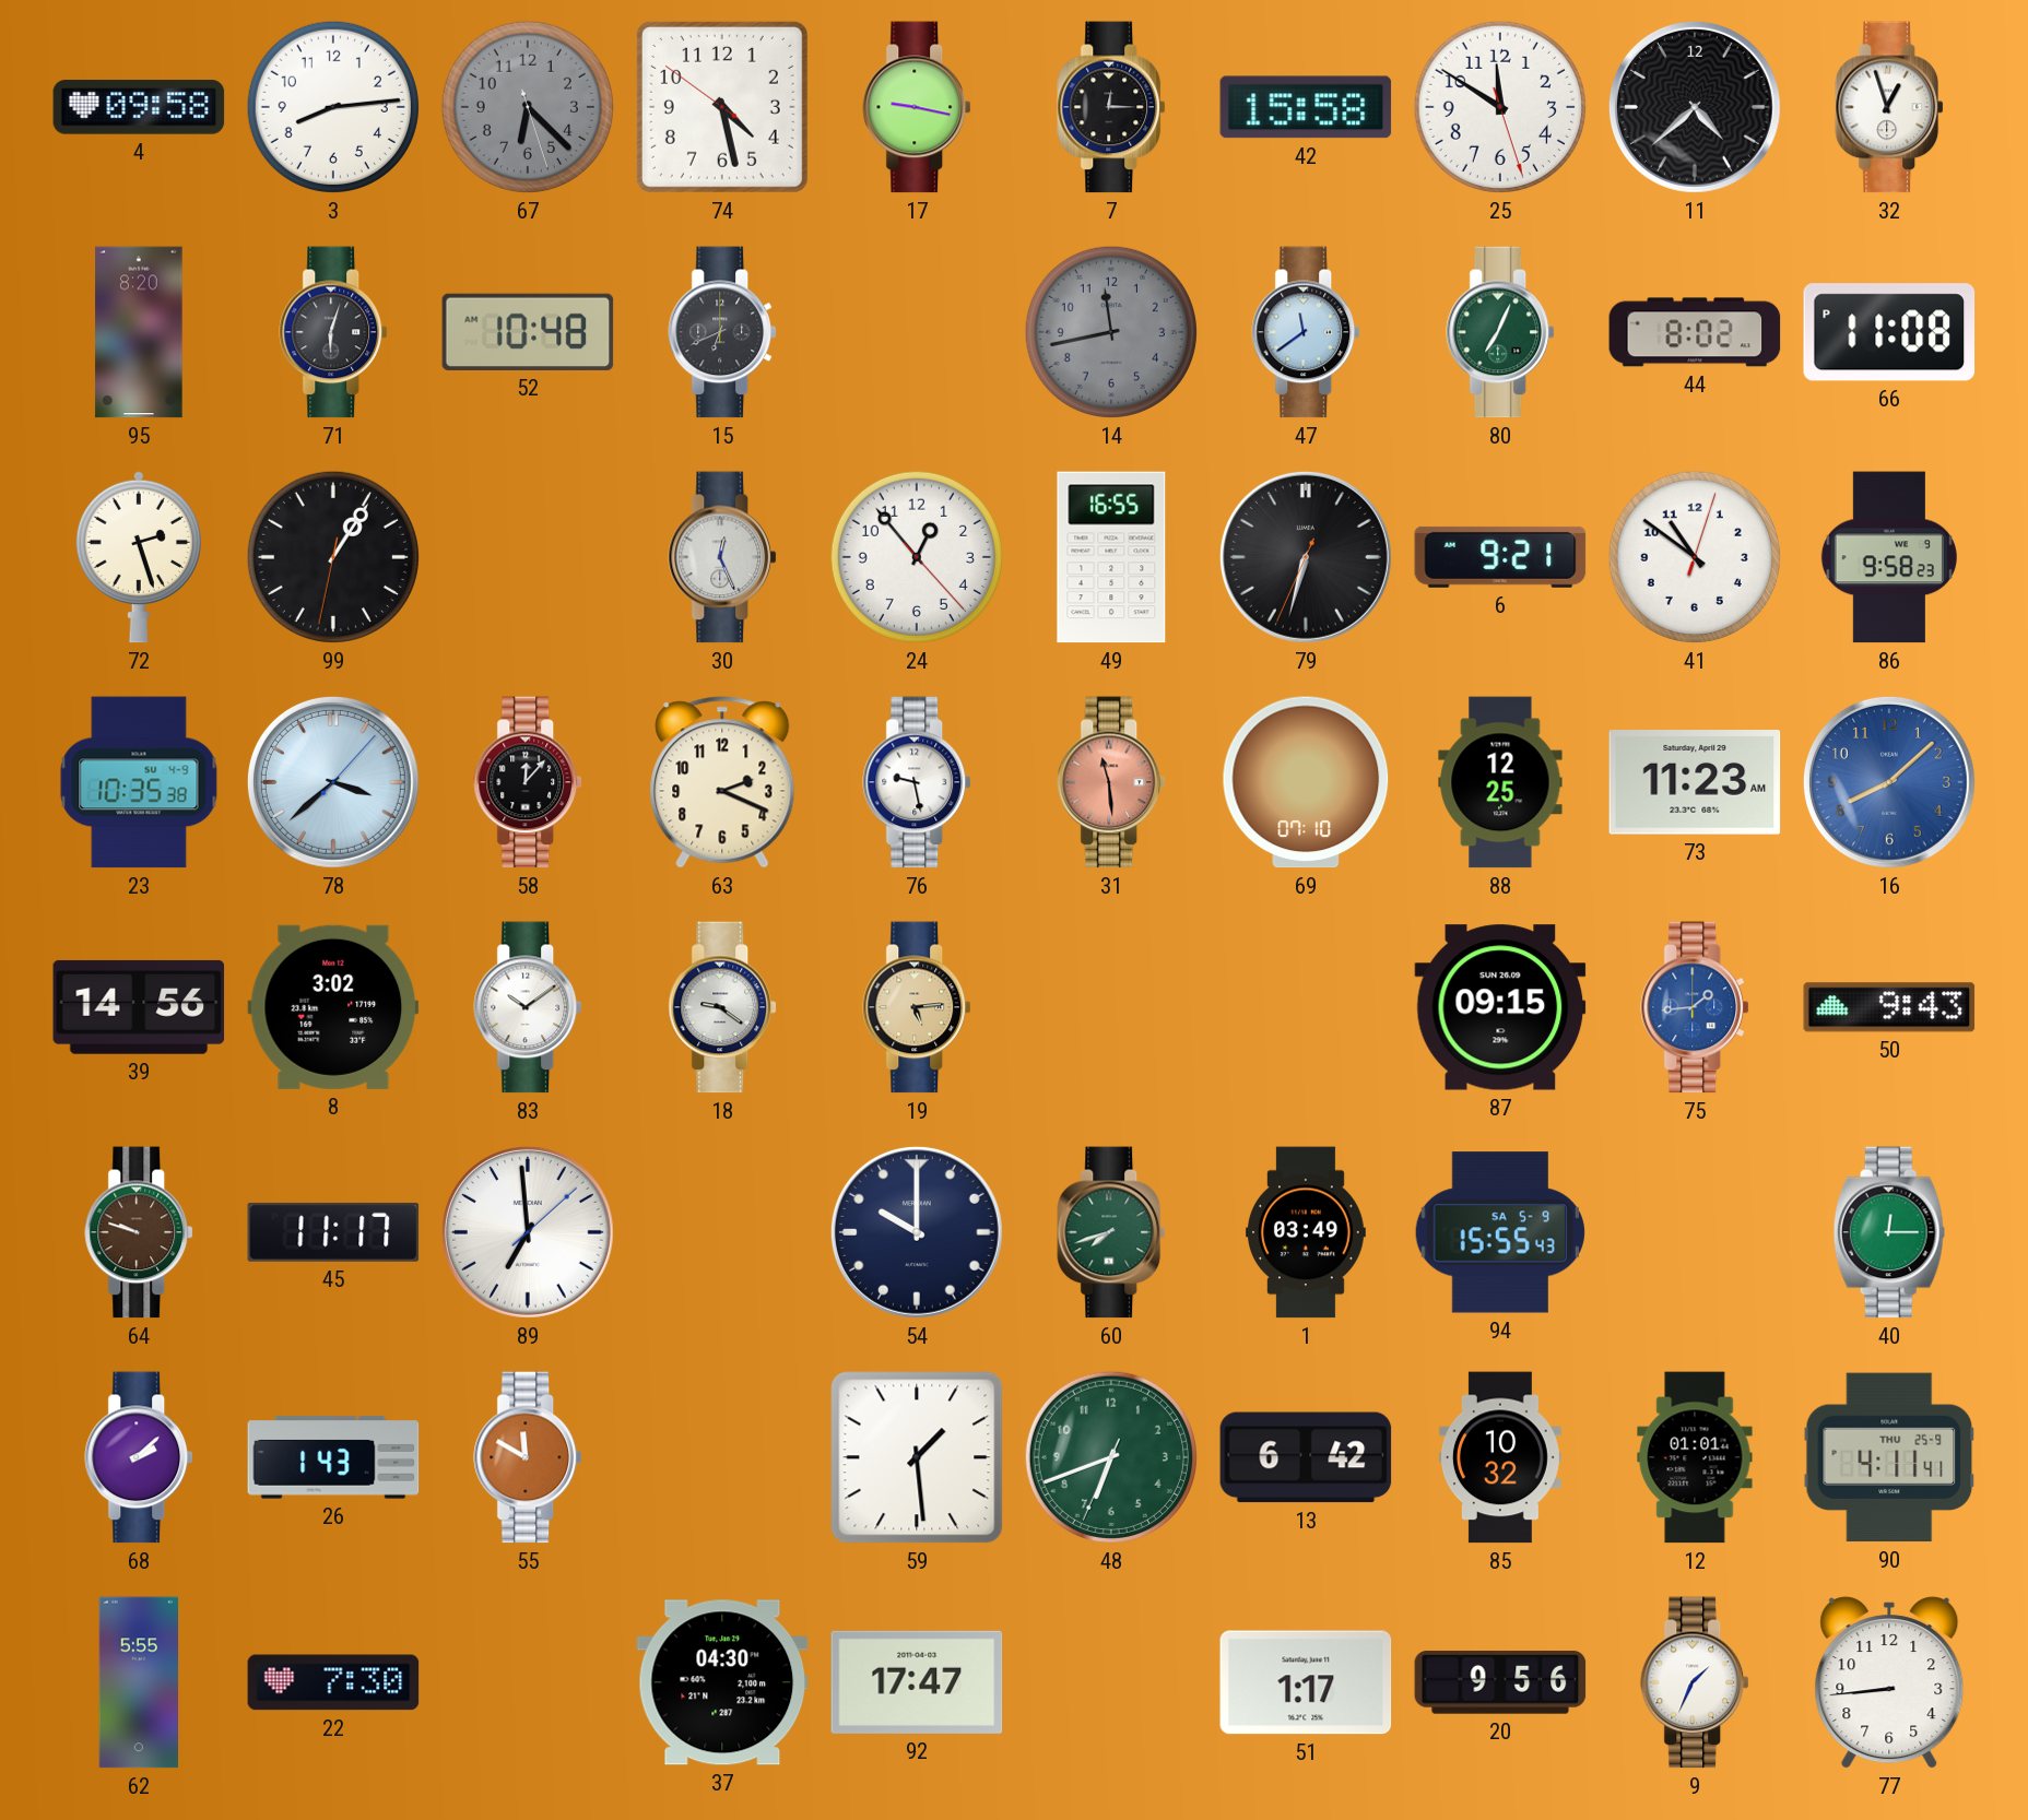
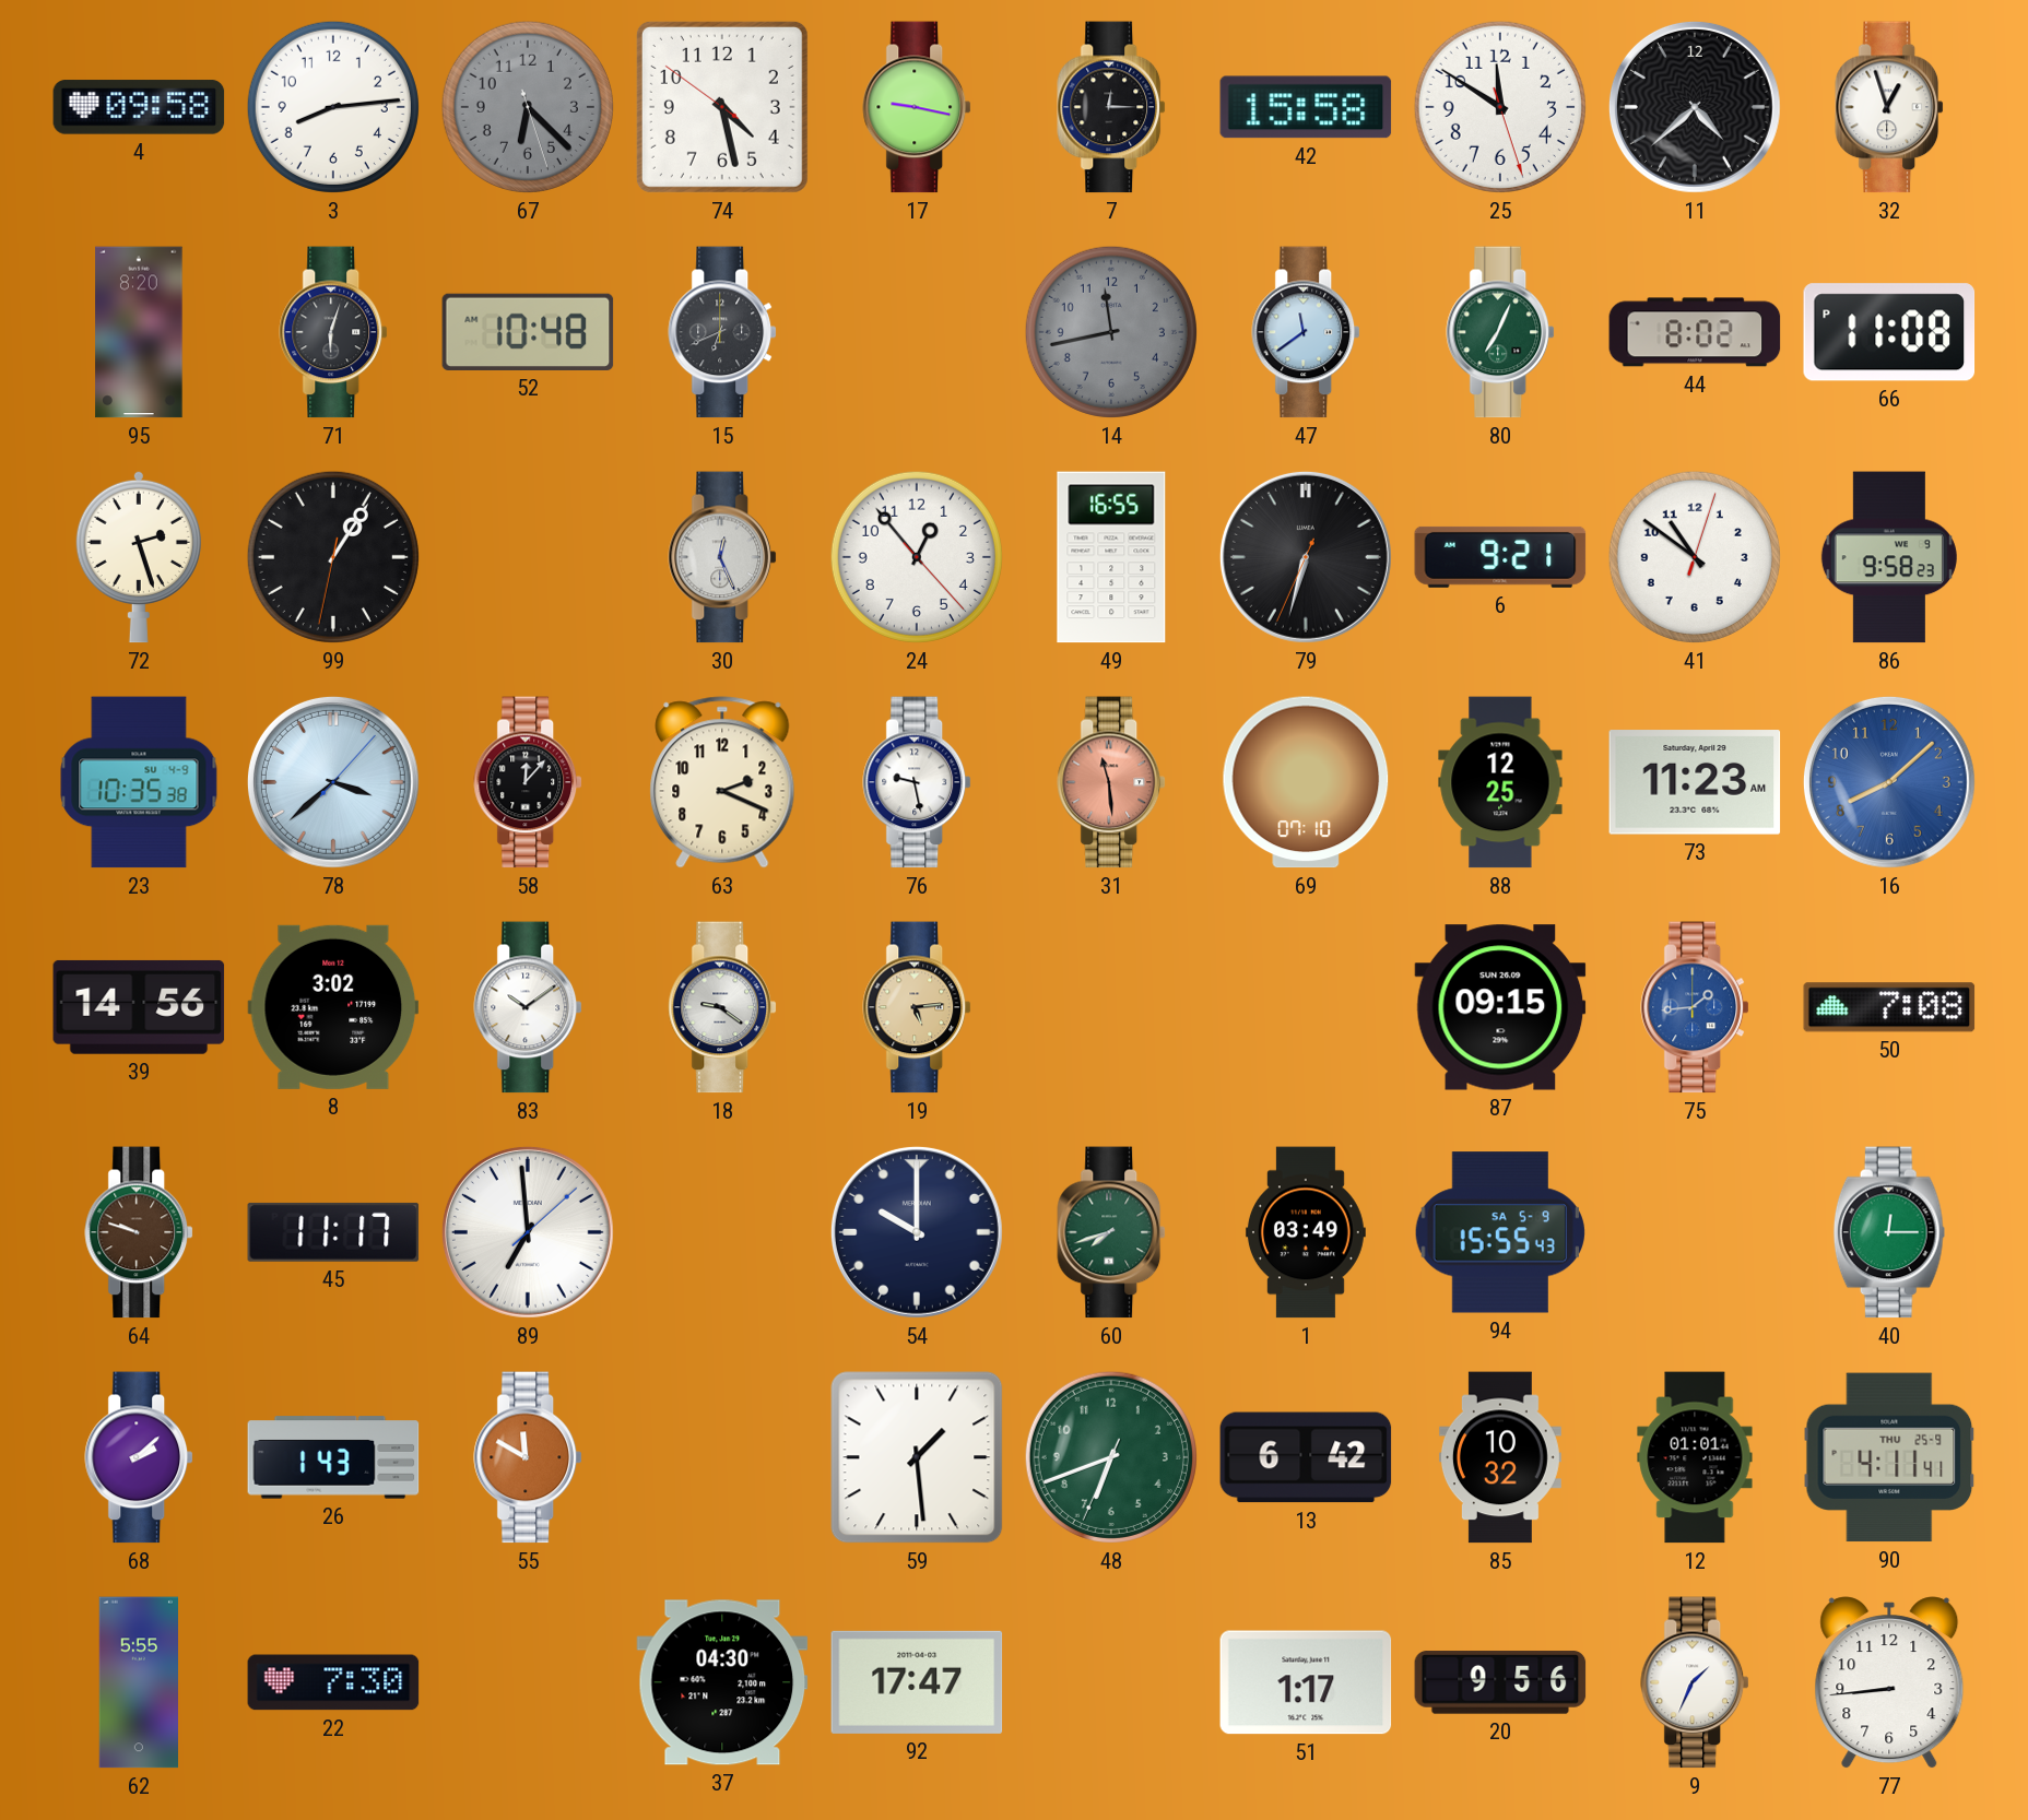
50: 9:43 -> 7:08 (1889, 1007)
